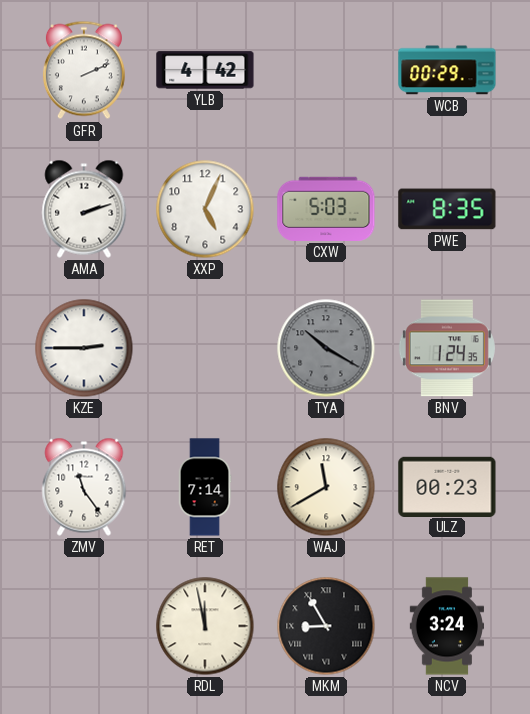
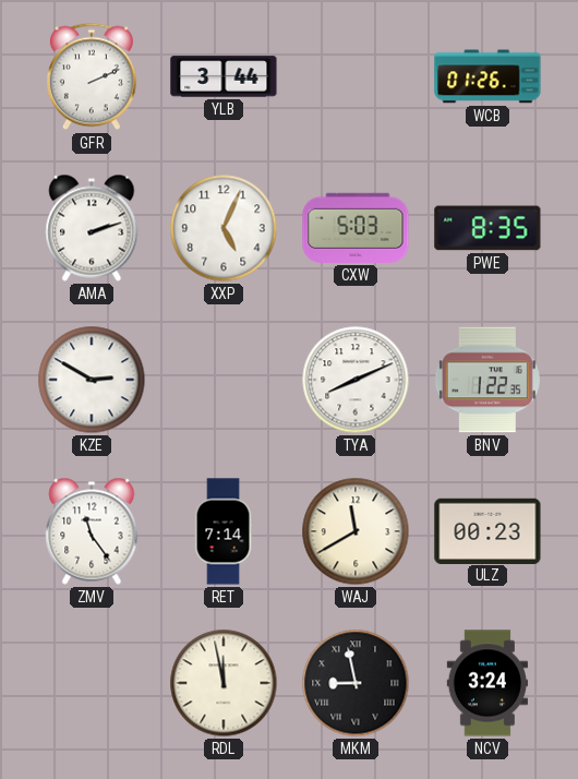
YLB: 4:42 -> 3:44 (224, 76)
WCB: 00:29 -> 01:26 (487, 76)
KZE: 2:45 -> 2:50 (92, 380)
TYA: 10:20 -> 8:11 (356, 380)
TYA dial: grey -> white (356, 380)
BNV: 1:24 -> 1:22 (487, 380)
MKM: 8:55 -> 8:58 (356, 683)
